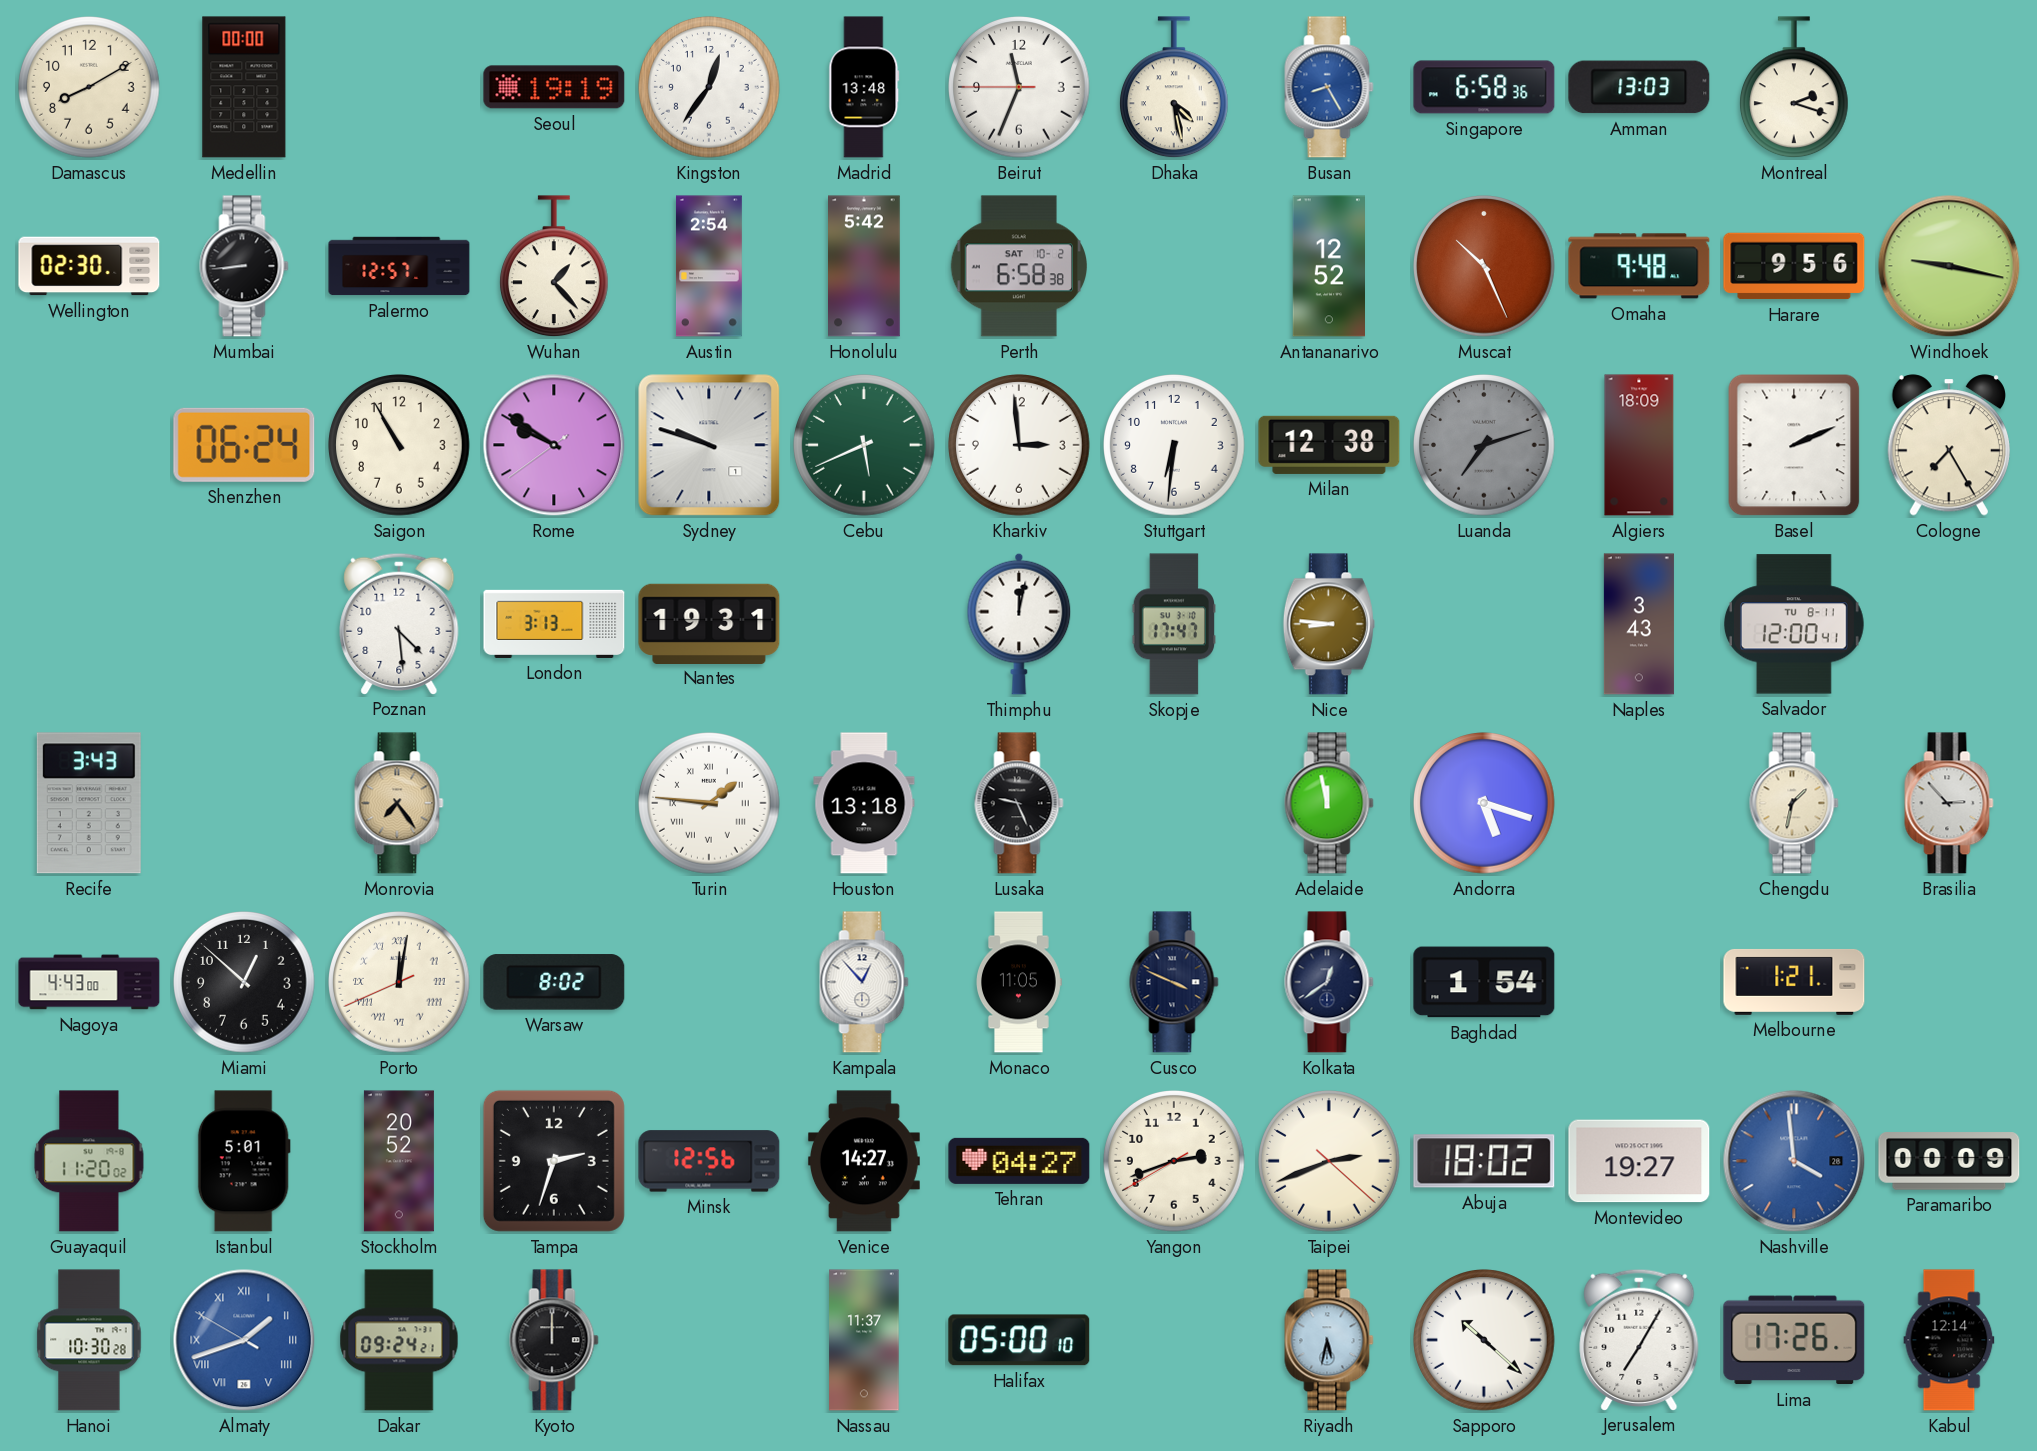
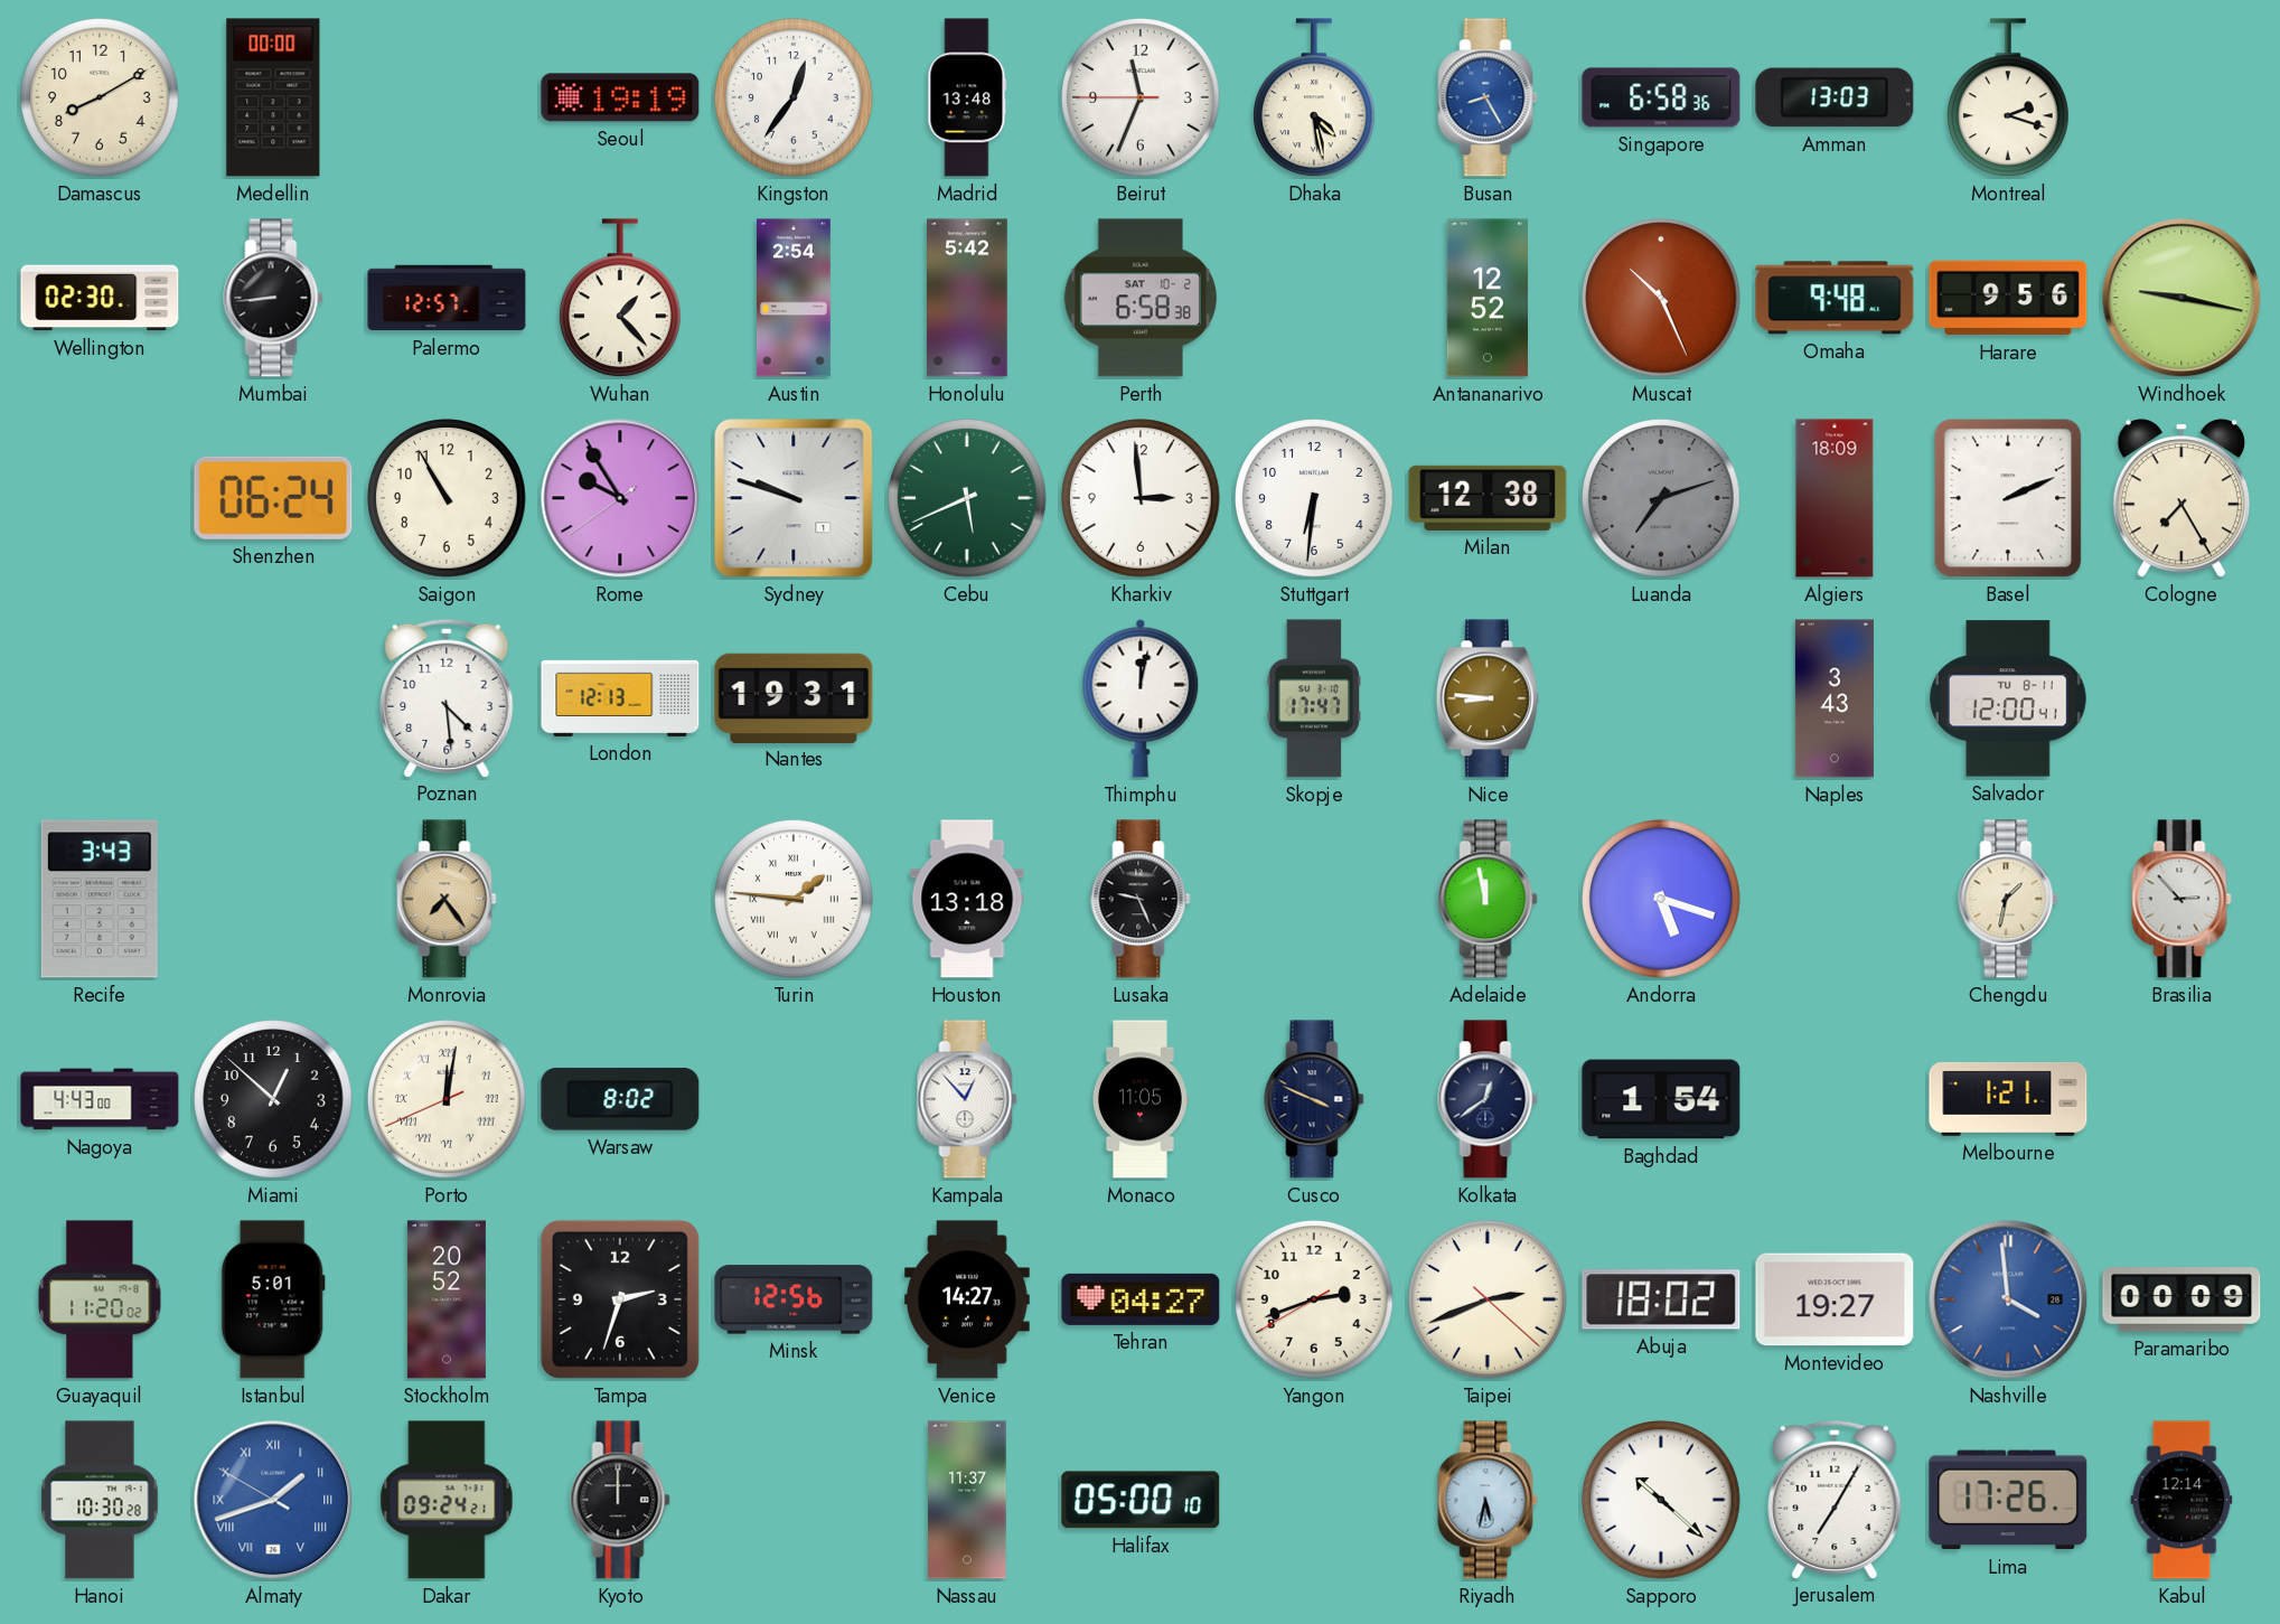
Rome: 9:50 -> 9:54 (620, 498)
London: 3:13 -> 12:13 (620, 698)
